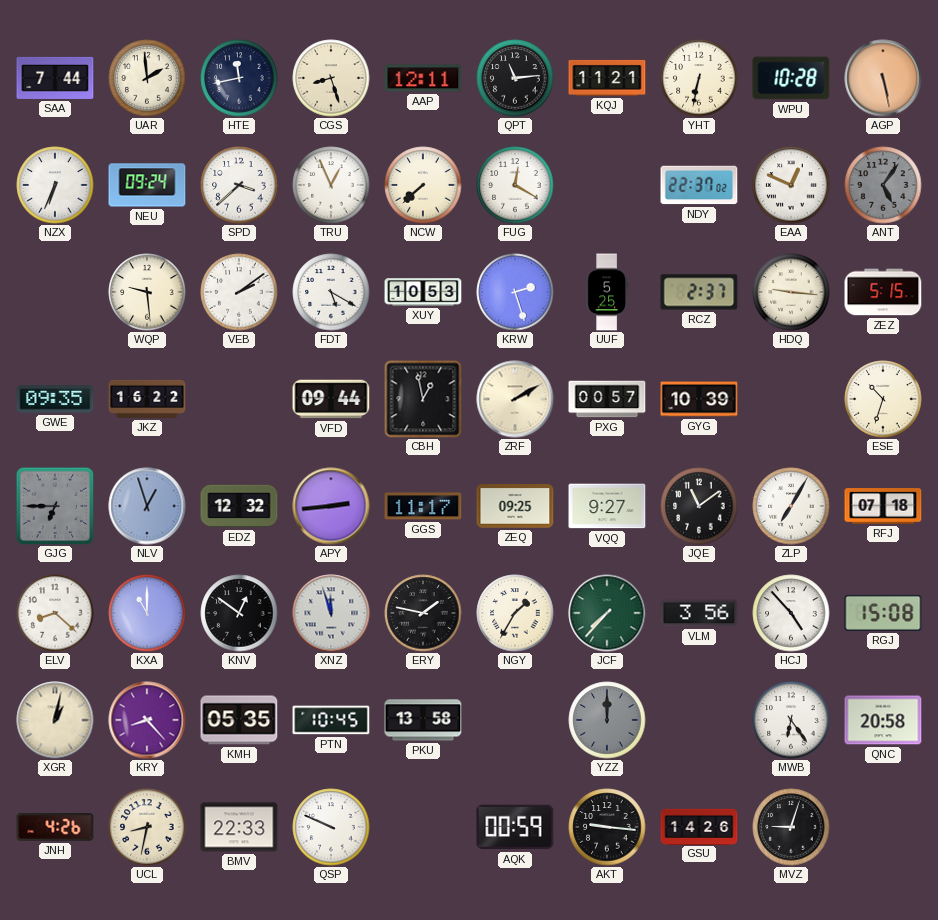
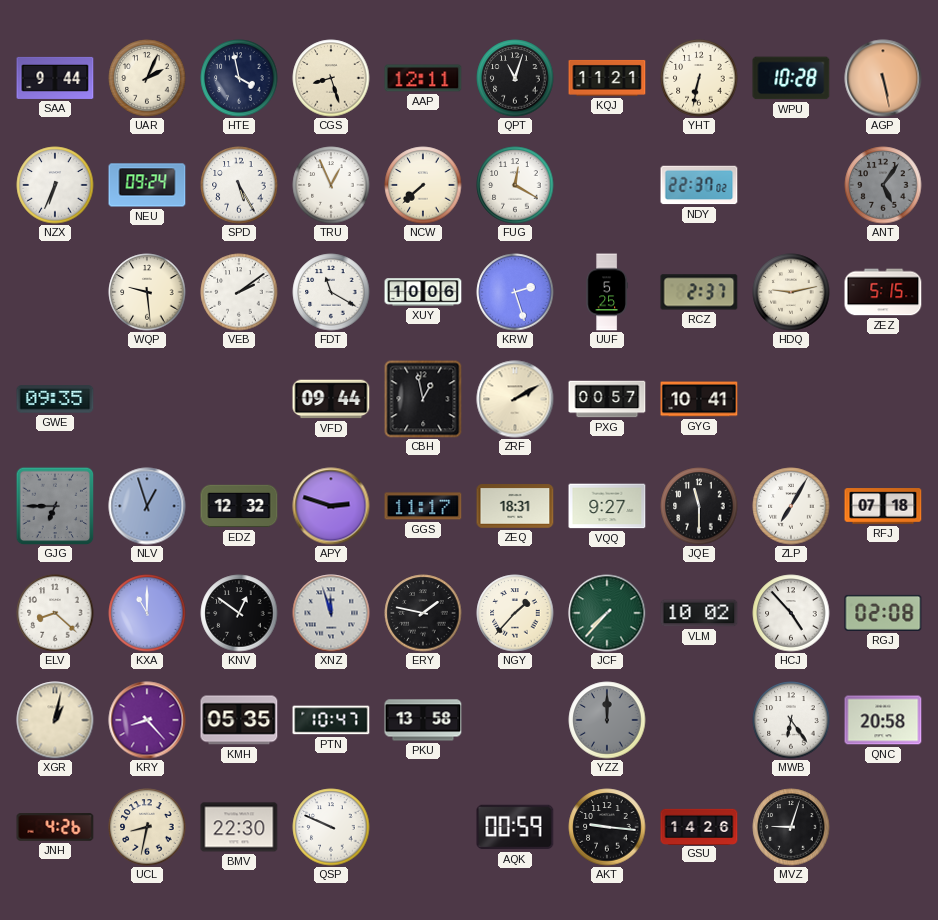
SAA: 7:44 -> 9:44 (55, 78)
UAR: 1:59 -> 2:04 (147, 78)
HTE: 11:43 -> 3:58 (239, 78)
QPT: 11:14 -> 11:03 (515, 78)
SPD: 3:38 -> 5:25 (239, 185)
EAA: 12:49 -> none (791, 185)
FDT: 5:20 -> 11:20 (331, 292)
XUY: 10:53 -> 10:06 (423, 292)
HDQ: 9:16 -> 9:13 (791, 292)
JKZ: 16:22 -> none (147, 399)
GYG: 10:39 -> 10:41 (699, 399)
ESE: 10:33 -> none (883, 399)
APY: 2:44 -> 2:48 (331, 506)
ZEQ: 09:25 -> 18:31 (515, 506)
JQE: 11:09 -> 11:30 (699, 506)
NGY: 1:35 -> 1:37 (515, 613)
VLM: 3:56 -> 10:02 (699, 613)
RGJ: 15:08 -> 02:08 (883, 613)
PTN: 10:45 -> 10:47 (331, 720)
BMV: 22:33 -> 22:30 (239, 827)
